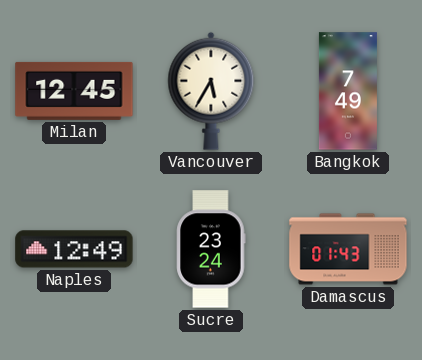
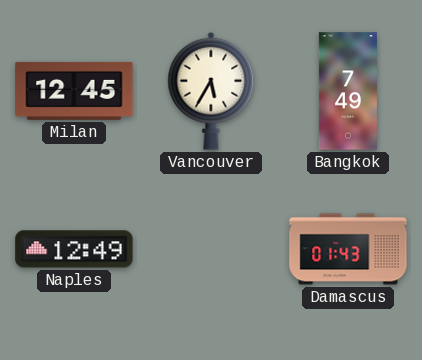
Sucre: 23:24 -> none (211, 249)
